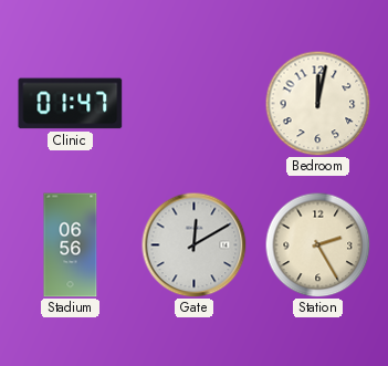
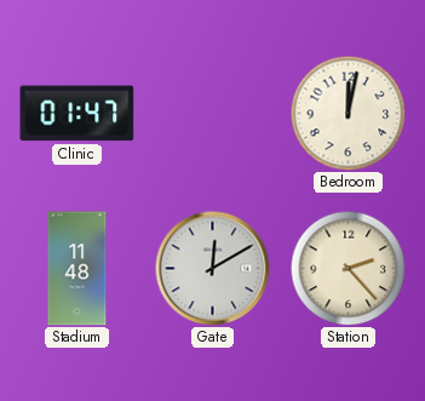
Stadium: 06:56 -> 11:48 (77, 269)
Station: 2:25 -> 2:23 (348, 268)
